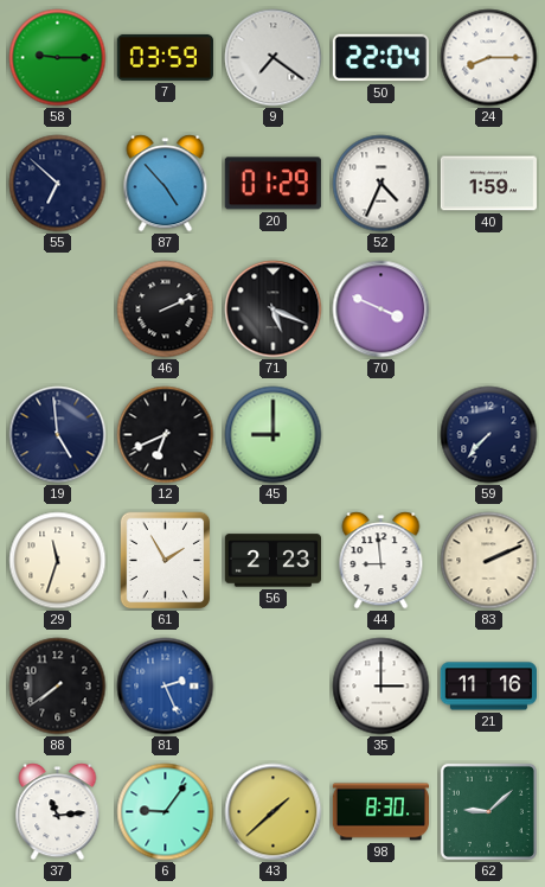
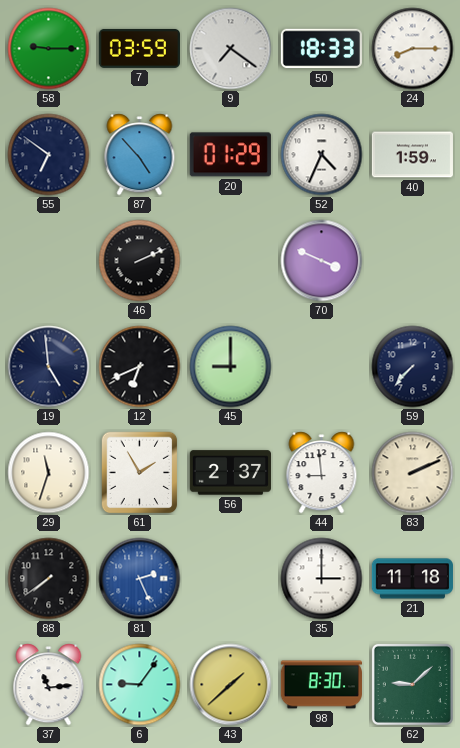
50: 22:04 -> 18:33 (321, 49)
55: 6:52 -> 6:51 (49, 155)
71: 5:19 -> none (274, 310)
56: 2:23 -> 2:37 (230, 473)
21: 11:16 -> 11:18 (412, 579)
